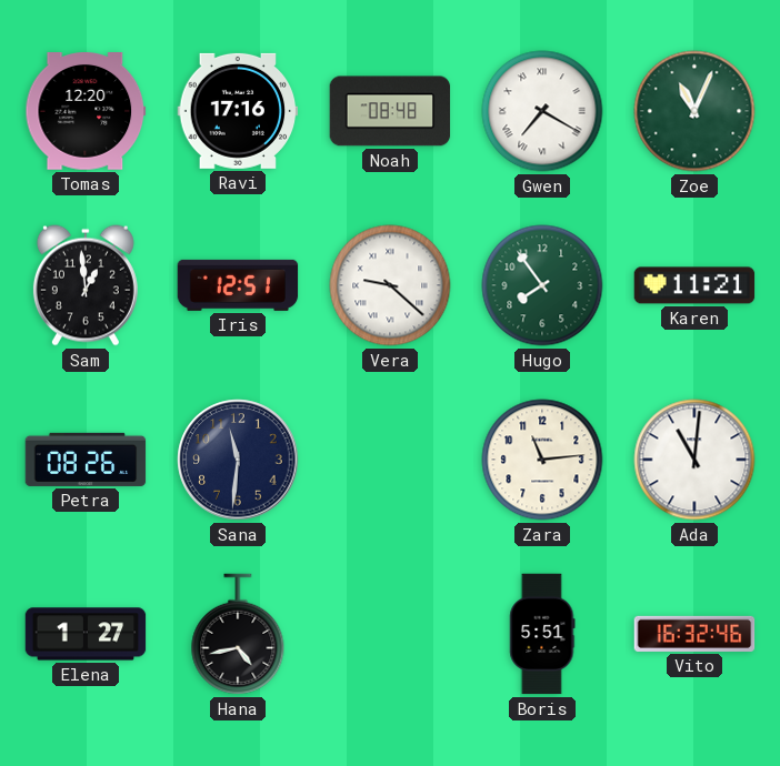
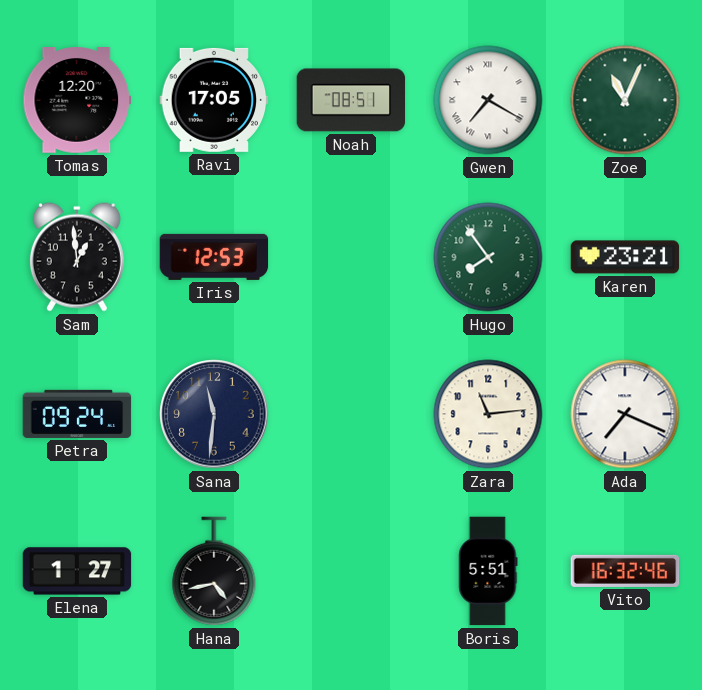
Ravi: 17:16 -> 17:05 (214, 100)
Noah: 08:48 -> 08:51 (351, 100)
Iris: 12:51 -> 12:53 (214, 257)
Vera: 9:22 -> none (390, 285)
Karen: 11:21 -> 23:21 (625, 257)
Petra: 08:26 -> 09:24 (77, 414)
Ada: 11:01 -> 7:19 (625, 414)
